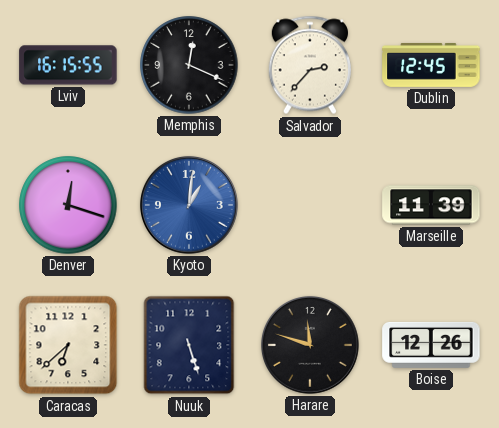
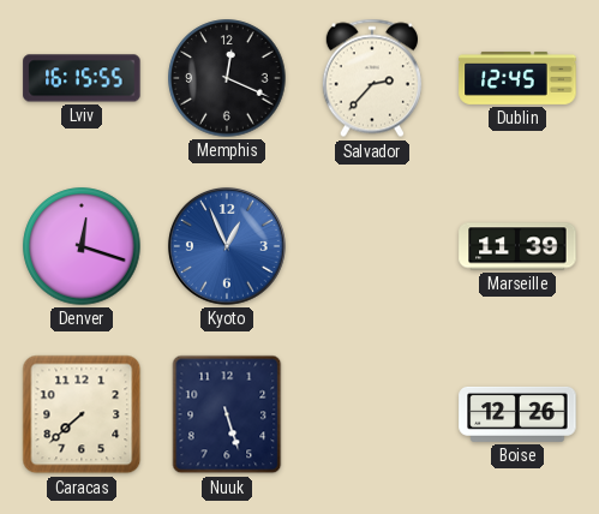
Kyoto: 1:01 -> 12:56 (227, 246)
Caracas: 6:38 -> 7:38 (82, 414)
Harare: 11:48 -> none (310, 345)
